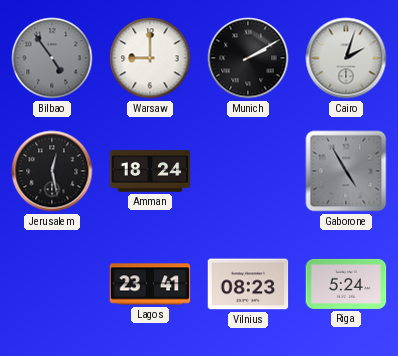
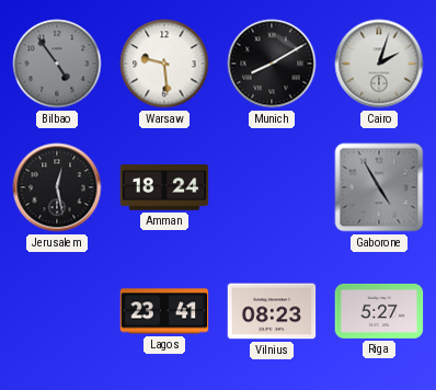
Warsaw: 9:00 -> 9:29 (164, 64)
Munich: 2:10 -> 8:10 (272, 64)
Riga: 5:24 -> 5:27 (379, 311)
